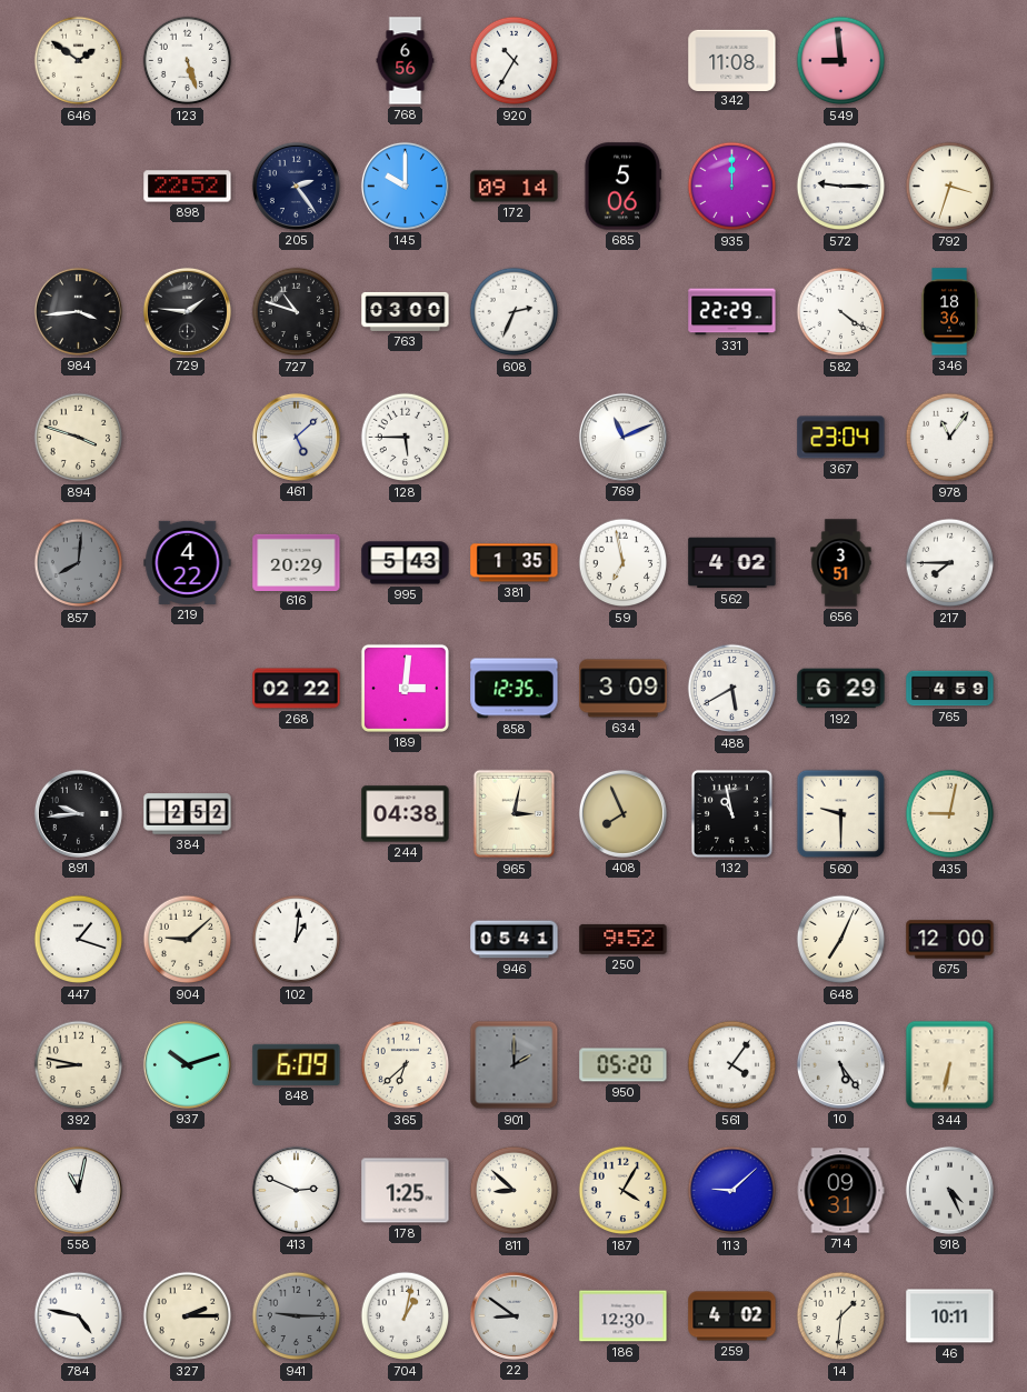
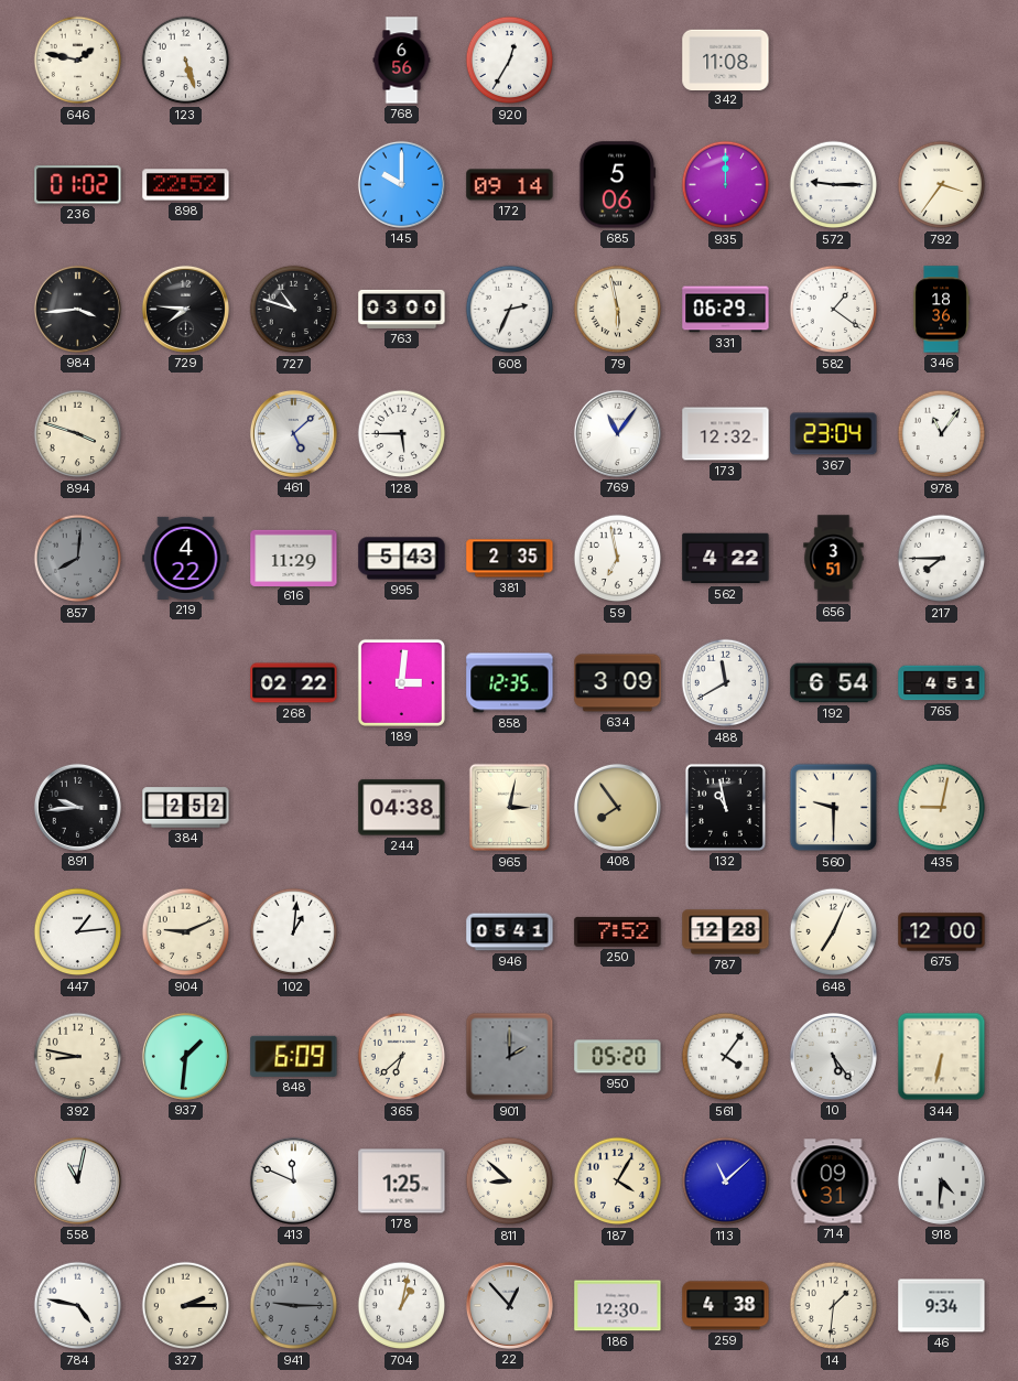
646: 1:51 -> 1:47 (78, 61)
920: 10:35 -> 12:35 (510, 61)
549: 8:59 -> none (841, 61)
236: none -> 01:02 (78, 185)
205: 2:24 -> none (296, 186)
792: 3:33 -> 3:36 (942, 185)
729: 1:46 -> 7:46 (185, 309)
79: none -> 5:58 (618, 310)
331: 22:29 -> 06:29 (726, 310)
582: 4:21 -> 1:21 (834, 310)
769: 11:11 -> 11:06 (617, 433)
173: none -> 12:32 (726, 434)
616: 20:29 -> 11:29 (294, 558)
381: 1:35 -> 2:35 (510, 559)
562: 4:02 -> 4:22 (726, 559)
488: 5:40 -> 11:40 (726, 683)
192: 6:29 -> 6:54 (834, 683)
765: 4:59 -> 4:51 (942, 683)
408: 7:56 -> 7:54 (617, 807)
447: 1:18 -> 1:14 (78, 932)
904: 9:08 -> 9:11 (186, 932)
250: 9:52 -> 7:52 (618, 931)
787: none -> 12:28 (726, 932)
937: 10:12 -> 1:31 (185, 1056)
413: 2:49 -> 11:49 (293, 1180)
113: 9:08 -> 11:08 (726, 1182)
918: 4:26 -> 4:31 (941, 1180)
22: 8:51 -> 12:53 (509, 1305)
259: 4:02 -> 4:38 (726, 1306)
46: 10:11 -> 9:34 (942, 1306)
